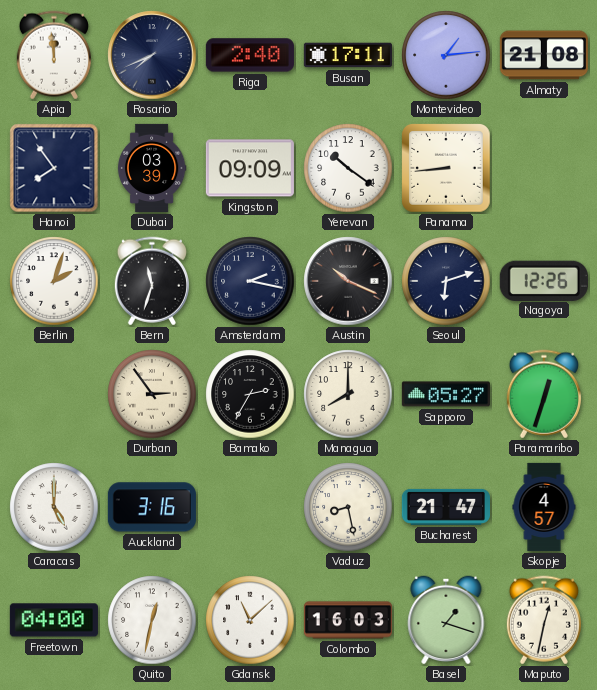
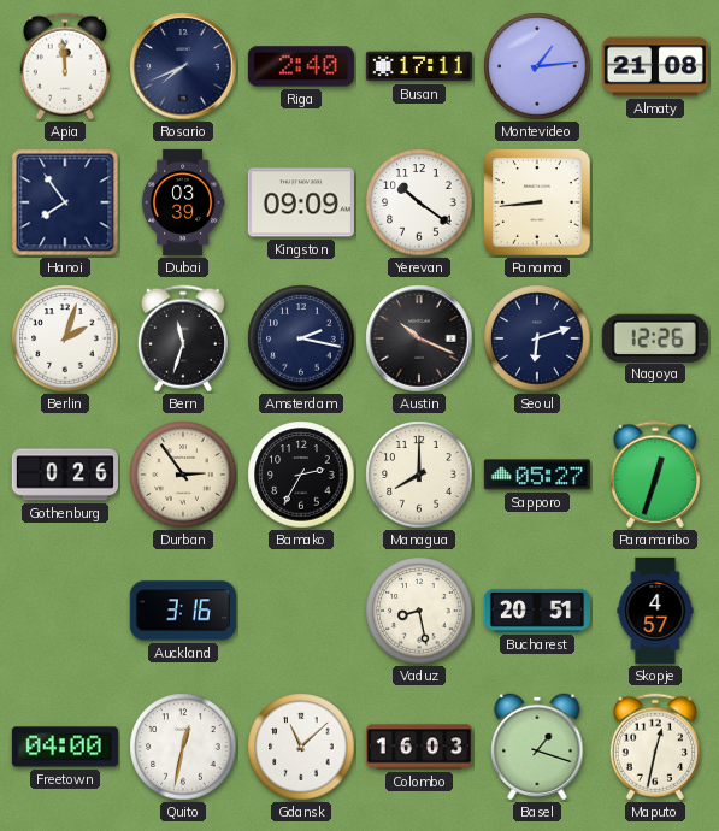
Gothenburg: none -> 0:26 (65, 475)
Caracas: 5:00 -> none (54, 507)
Bucharest: 21:47 -> 20:51 (537, 611)
